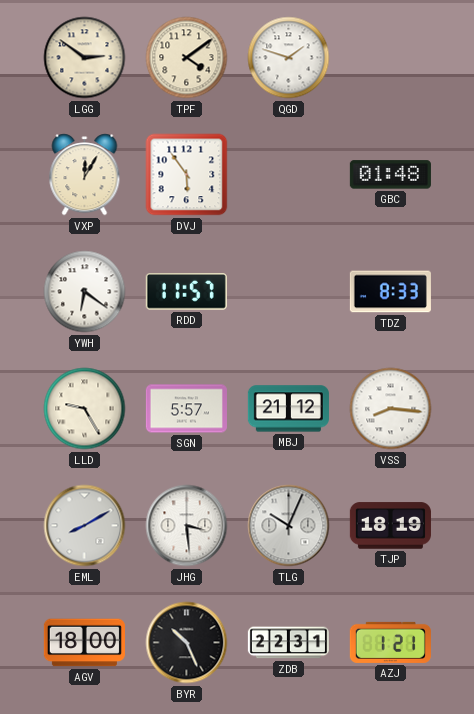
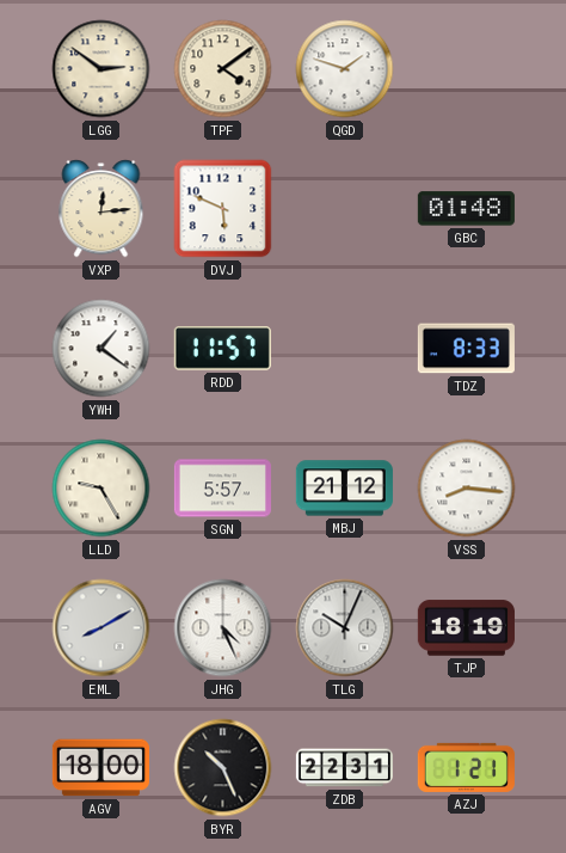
VXP: 12:05 -> 12:14 (101, 209)
DVJ: 5:54 -> 5:49 (223, 209)
YWH: 6:21 -> 1:21 (101, 349)
JHG: 3:29 -> 4:26 (223, 628)
